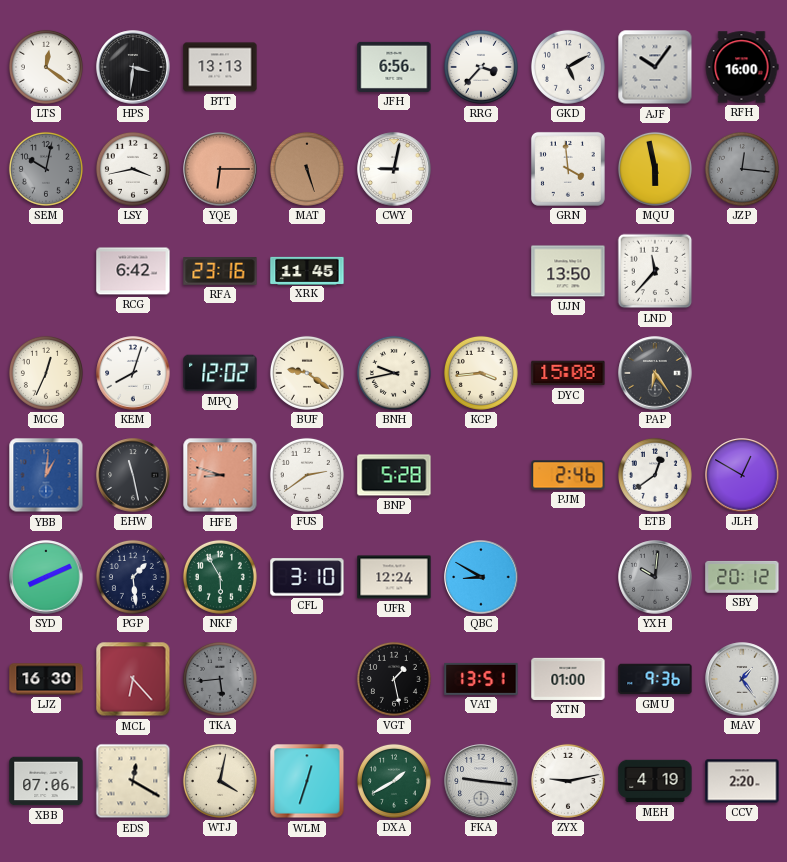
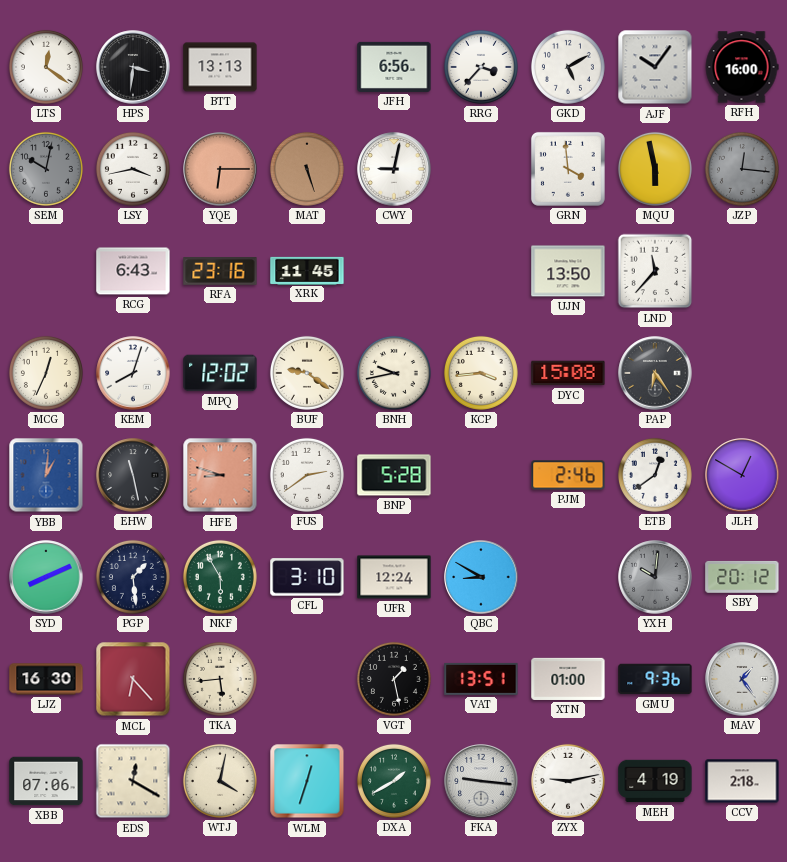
RCG: 6:42 -> 6:43 (133, 271)
TKA dial: grey -> cream (220, 679)
CCV: 2:20 -> 2:18 (742, 781)
